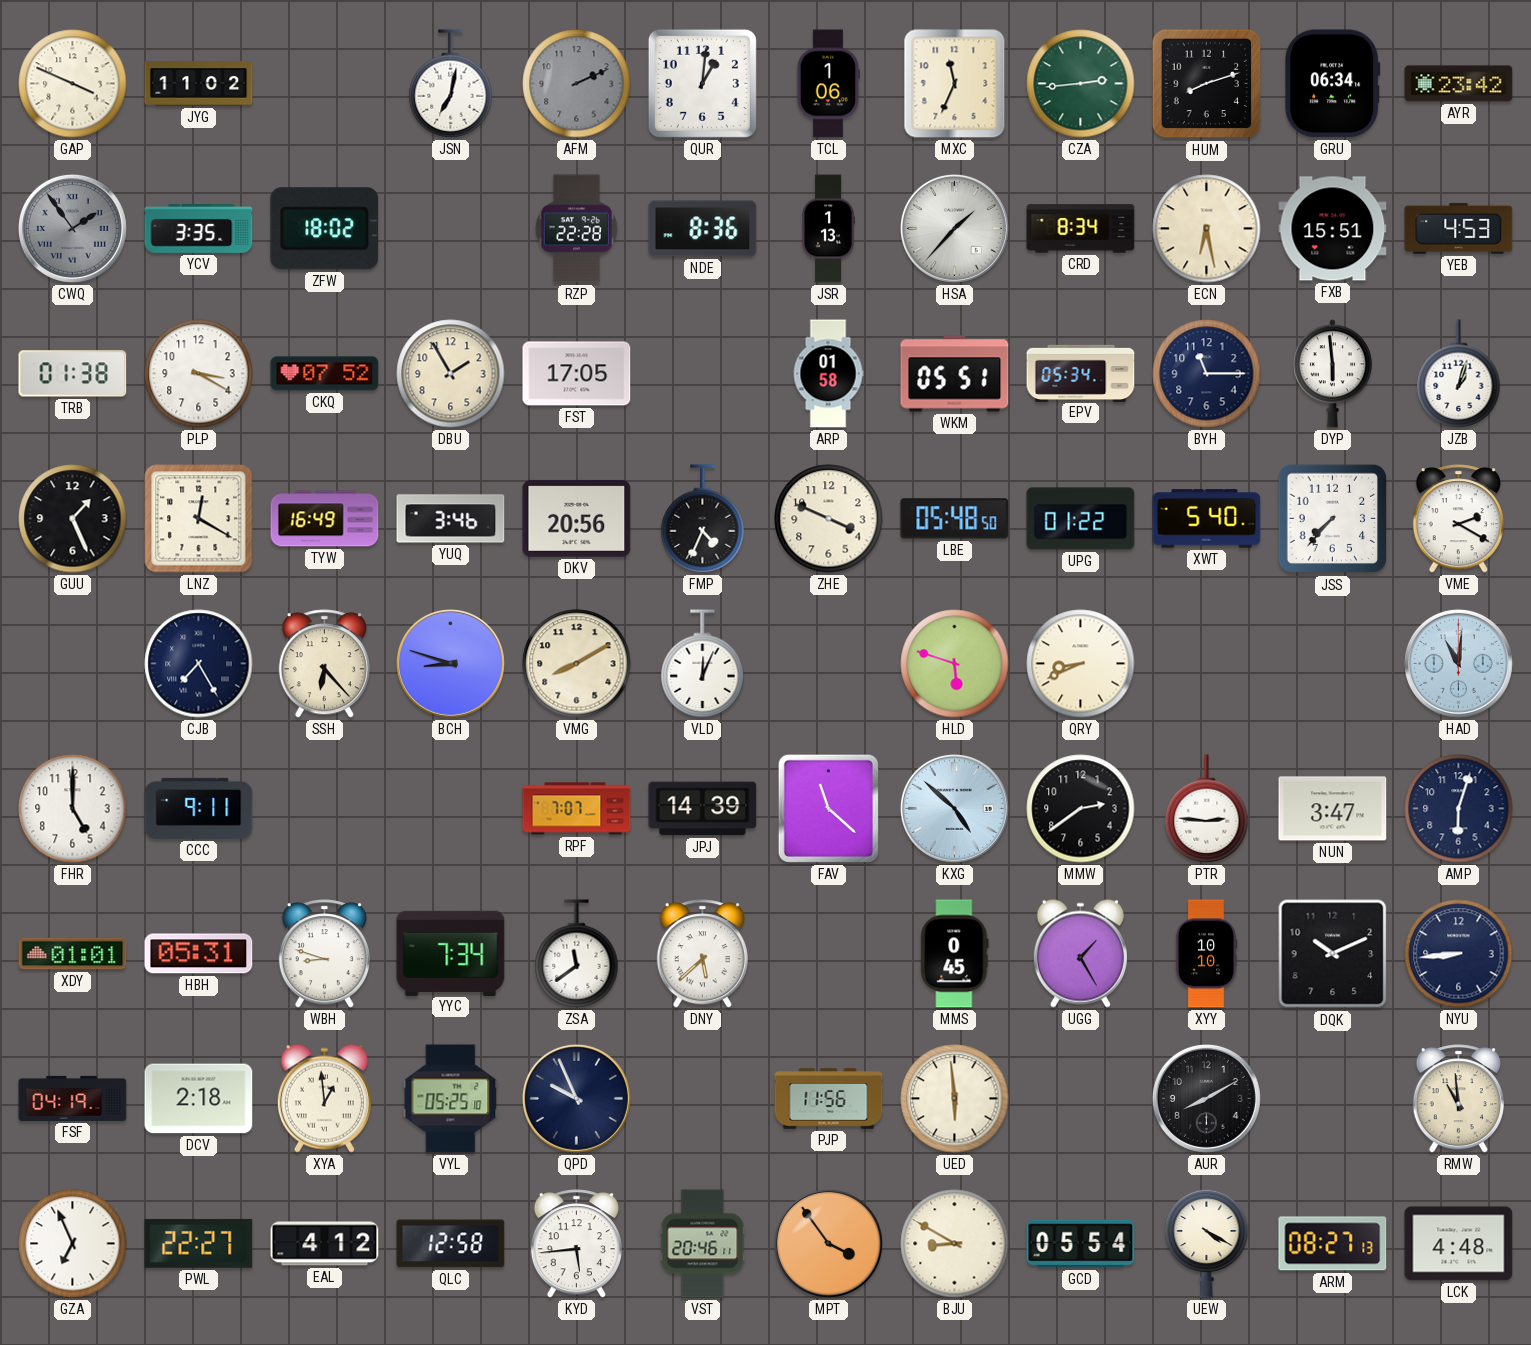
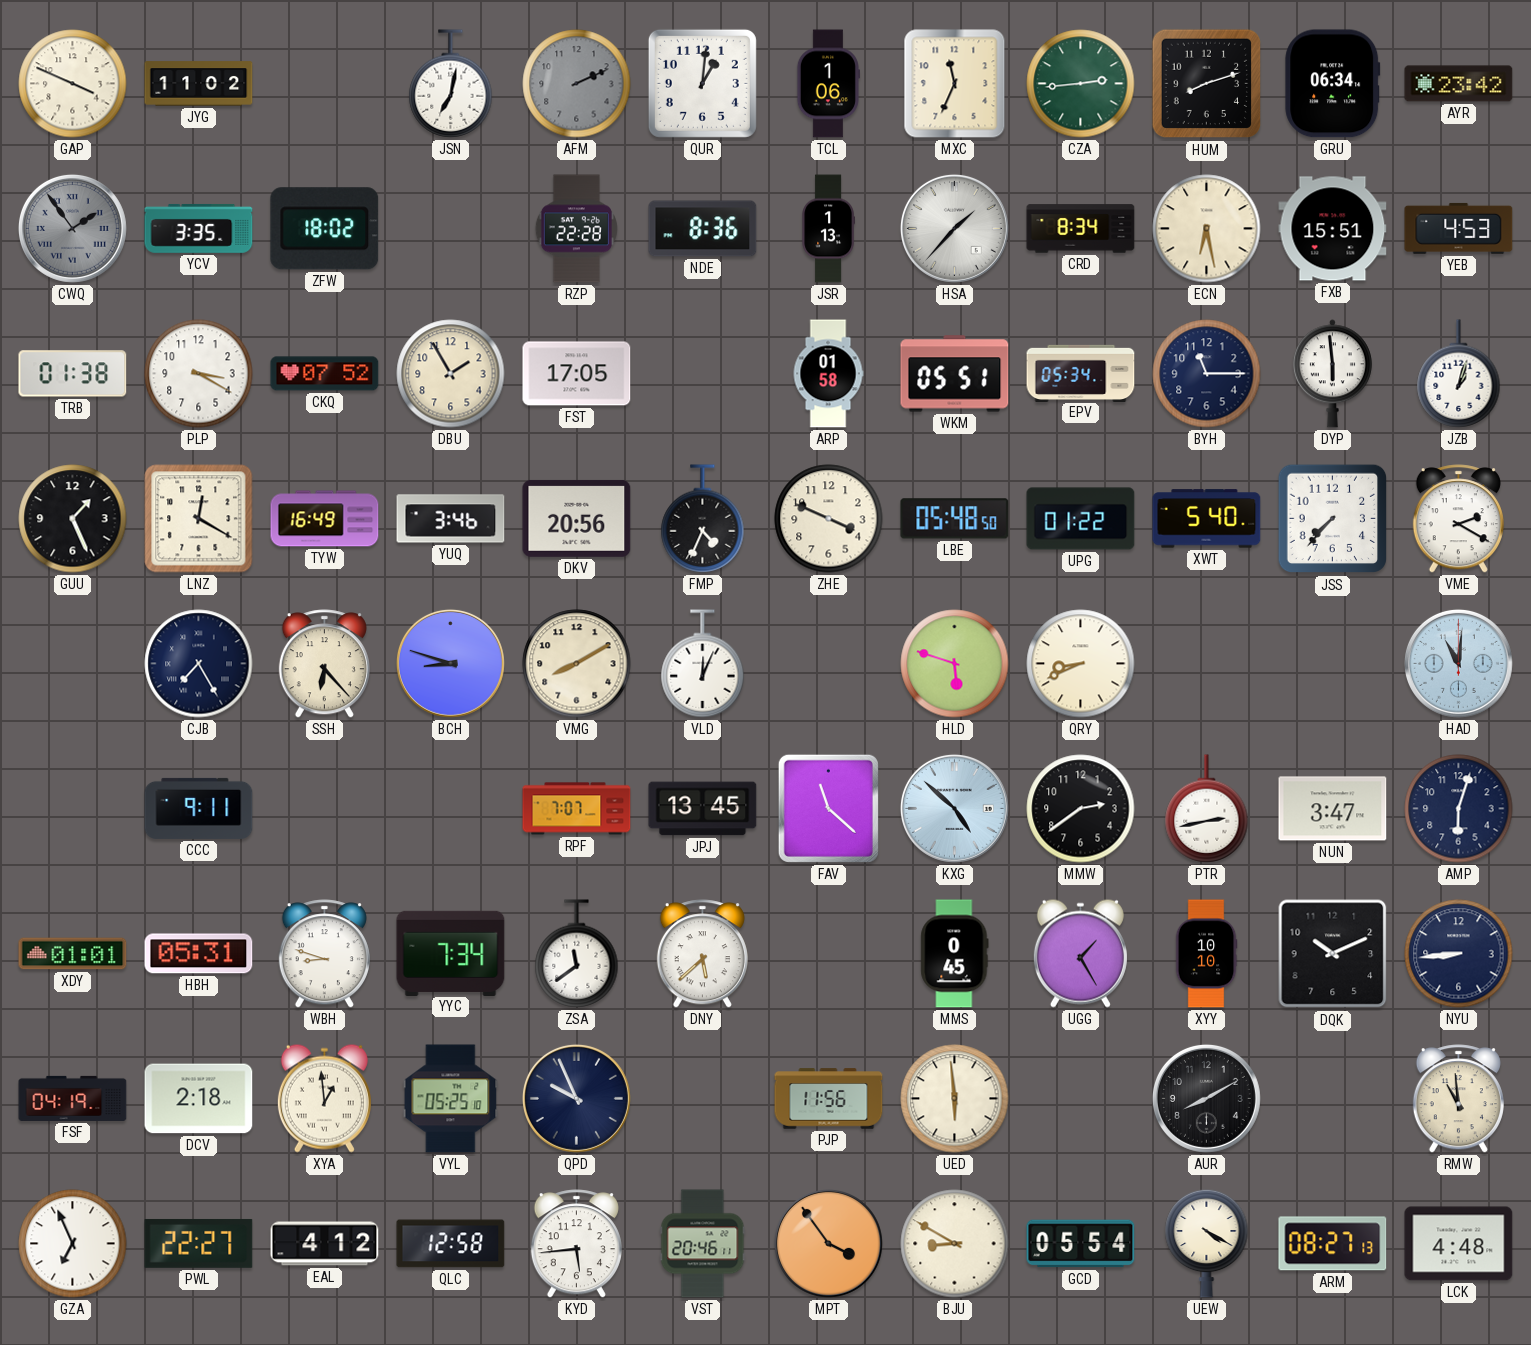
FHR: 5:00 -> none (73, 809)
JPJ: 14:39 -> 13:45 (703, 809)
PTR: 2:46 -> 2:43 (1207, 809)
